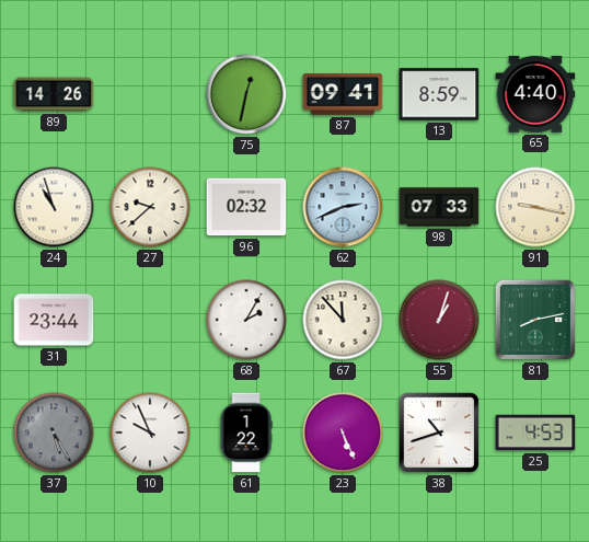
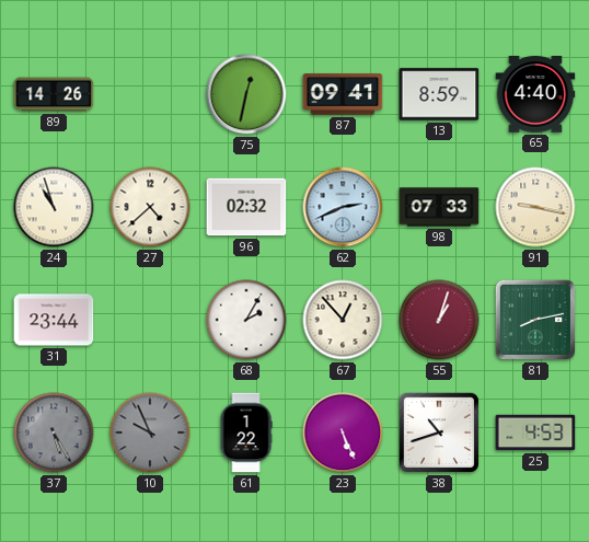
27: 9:38 -> 4:38 (150, 207)
67: 11:53 -> 12:53 (343, 320)
10 dial: white -> grey (150, 433)
